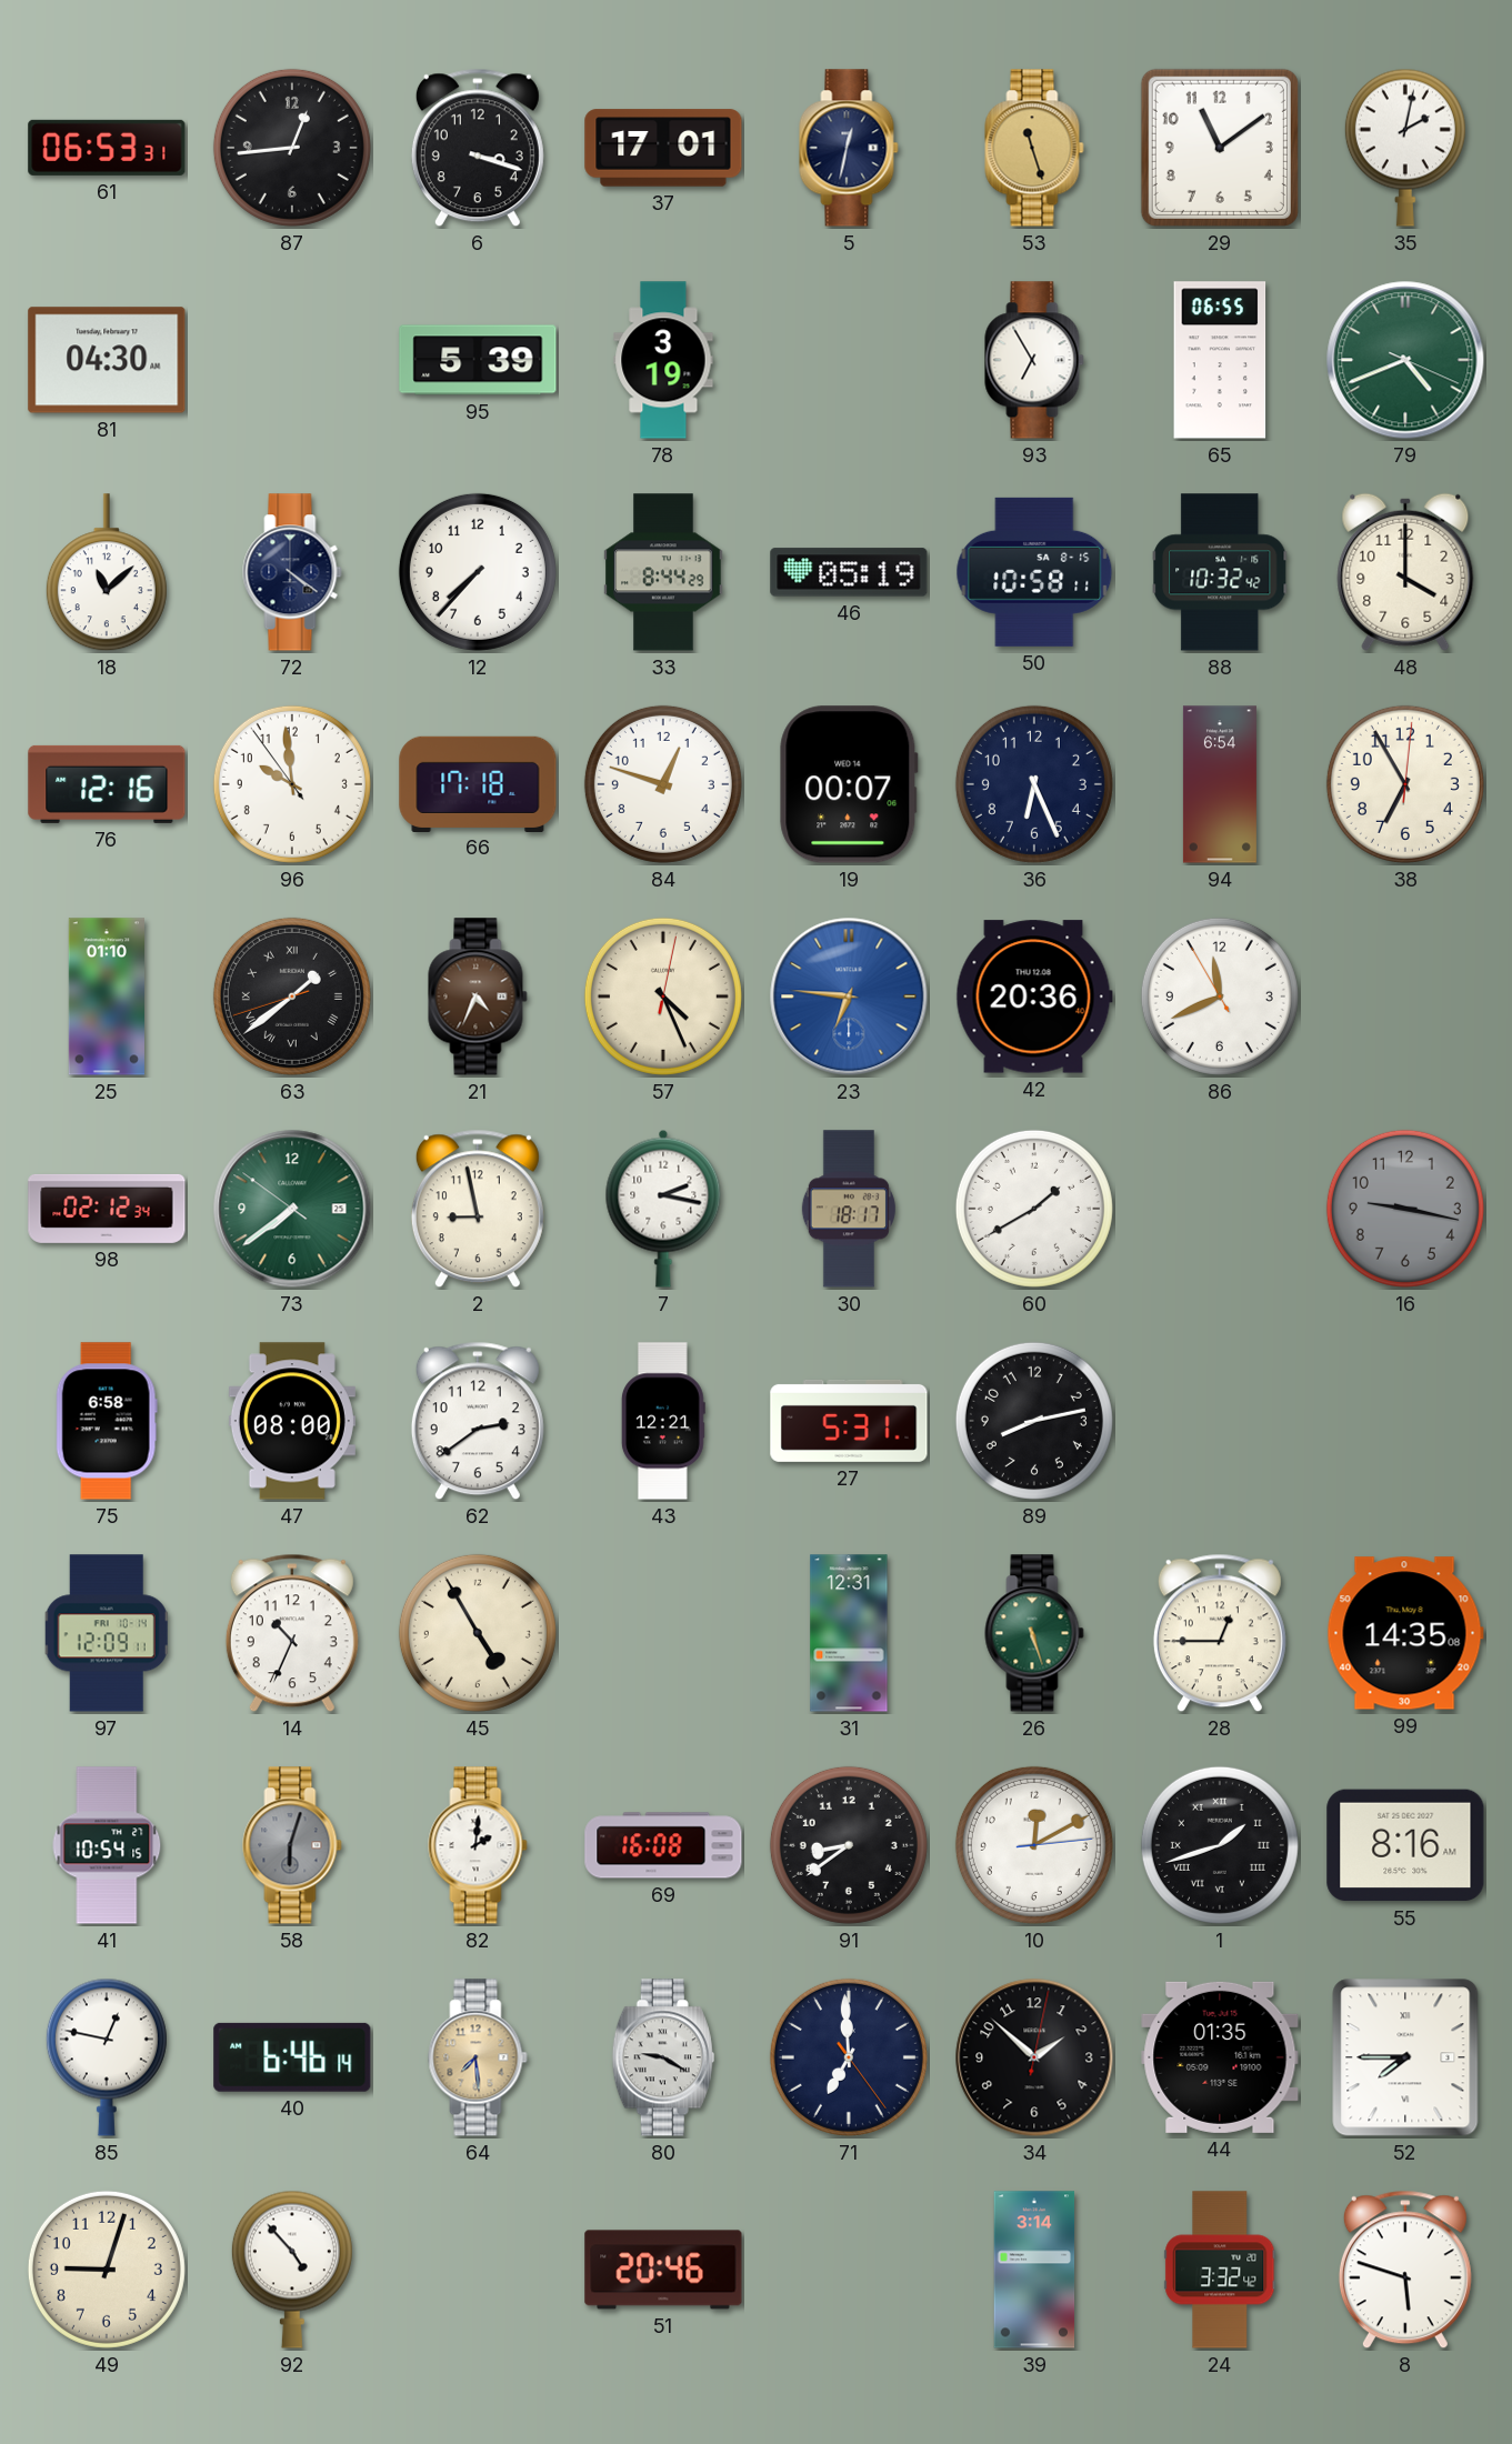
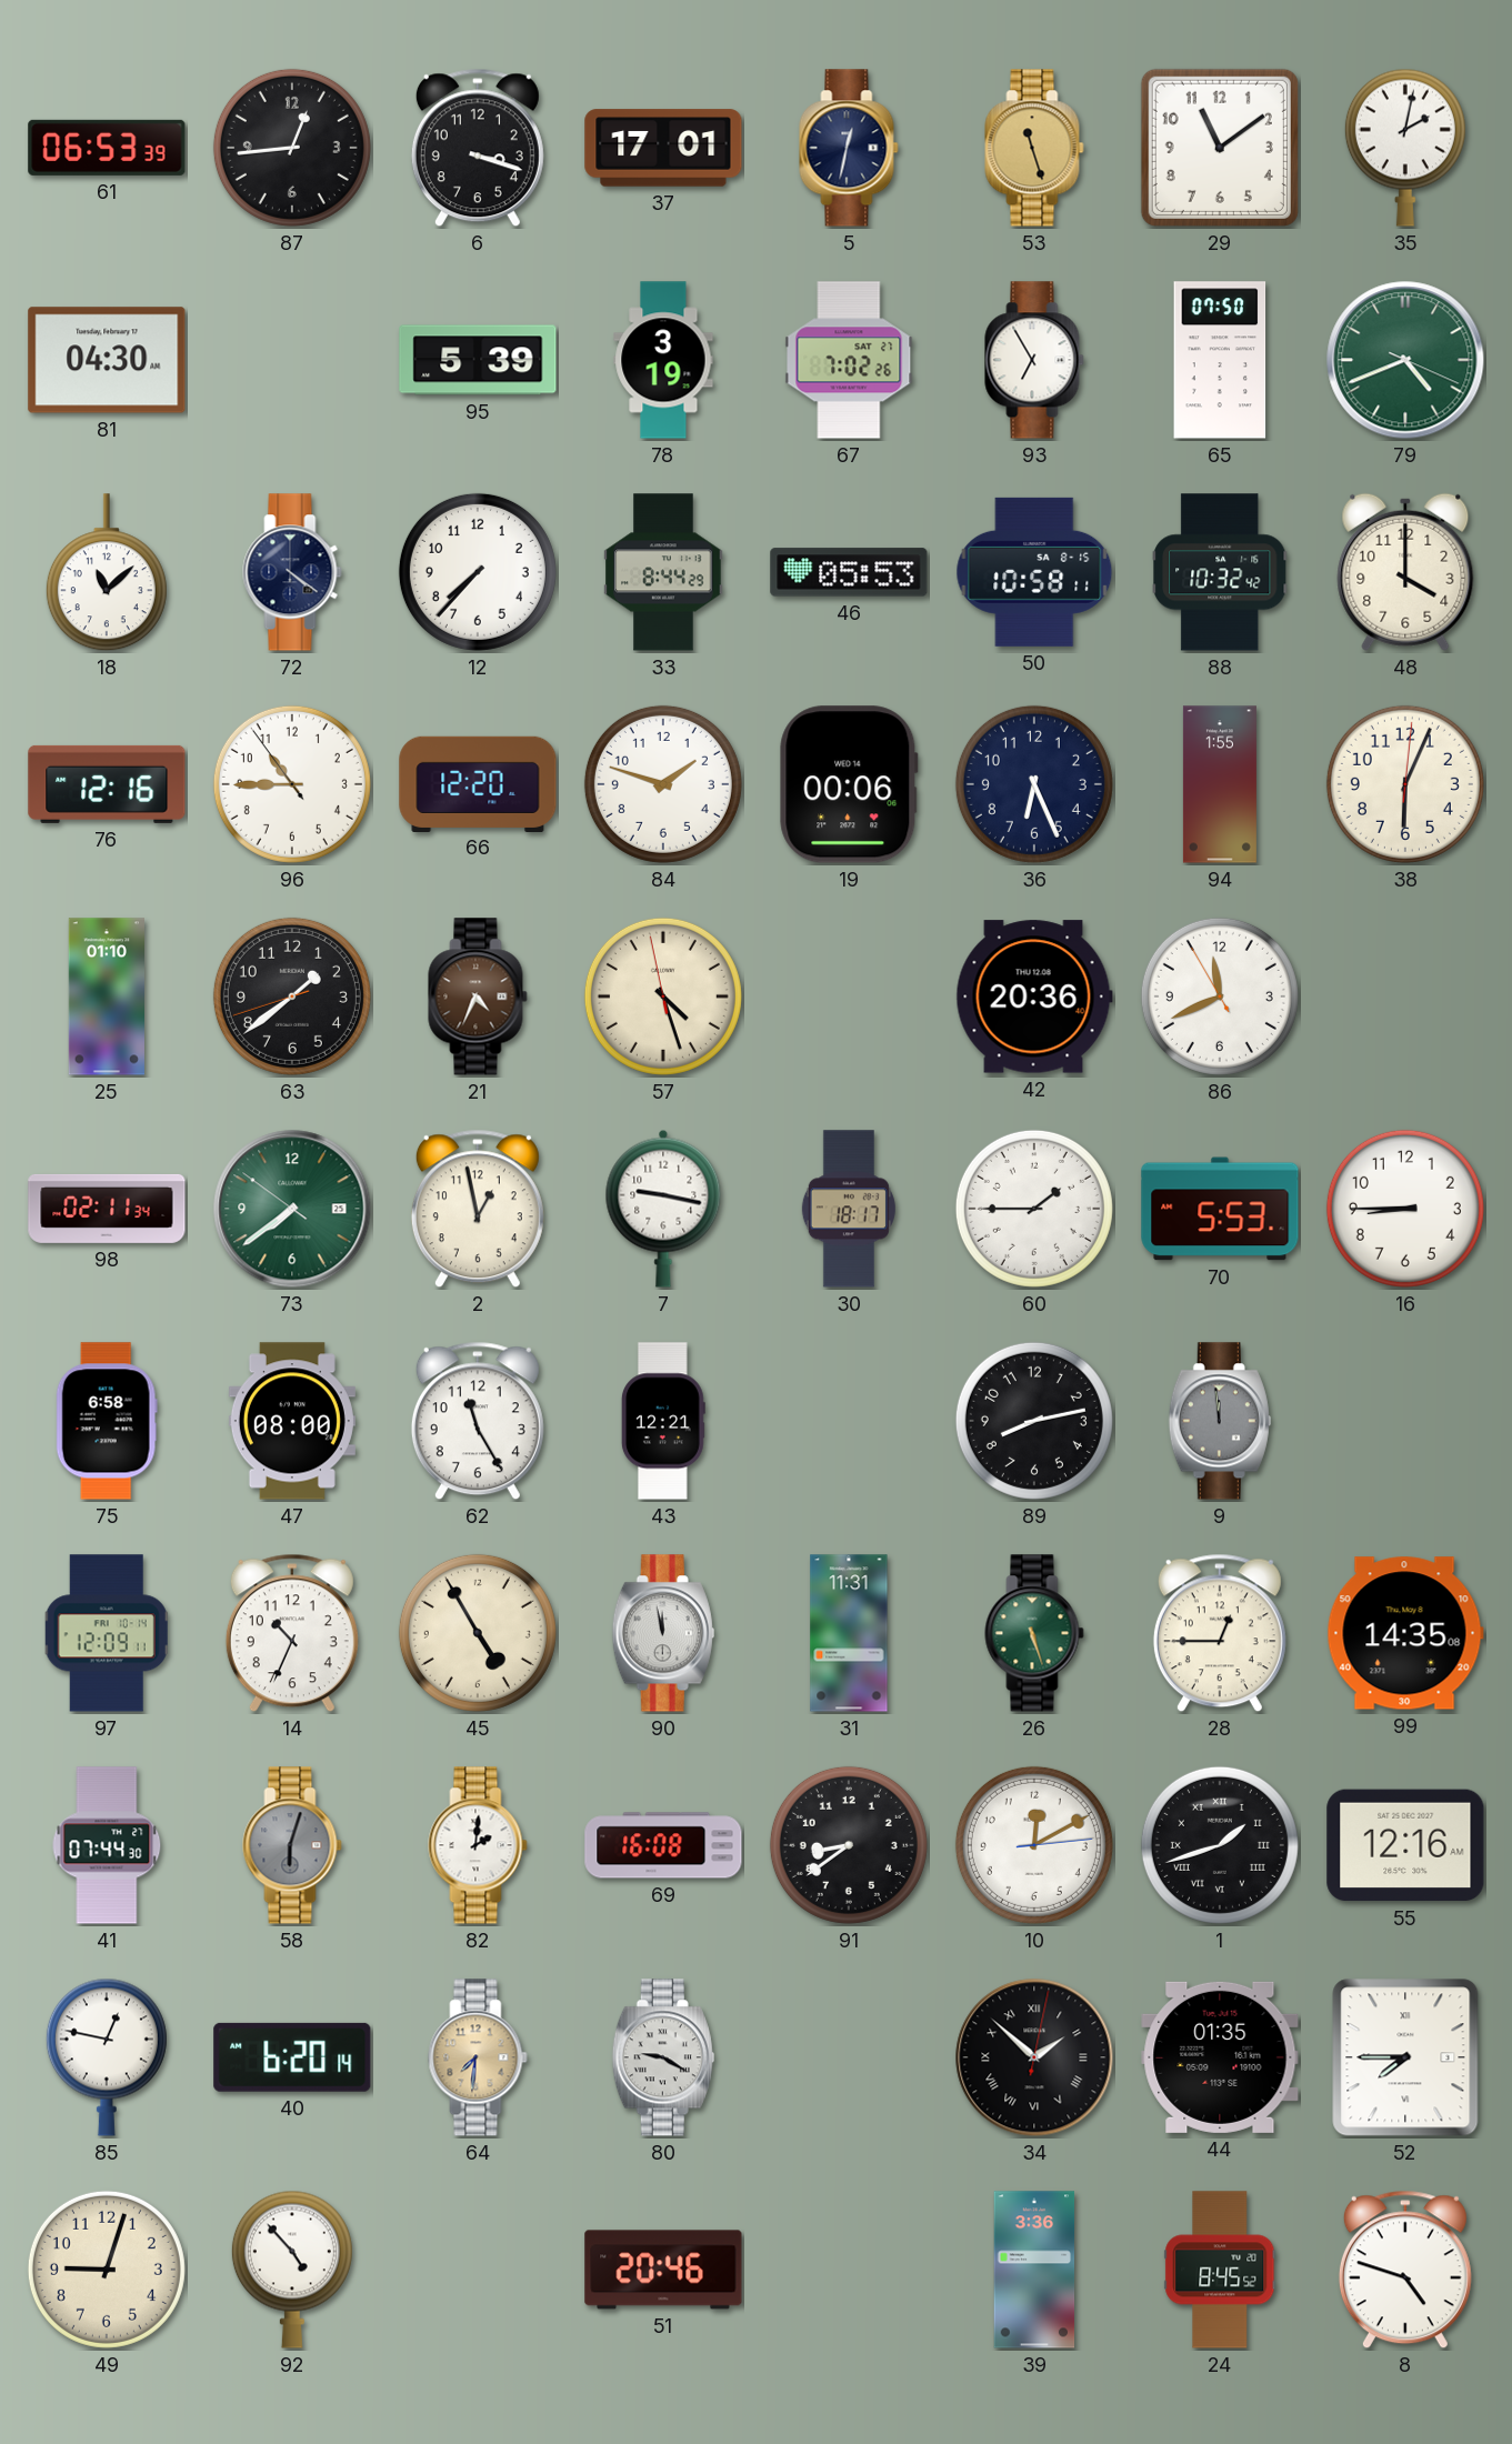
61: 06:53:31 -> 06:53:39 (107, 148)
67: none -> 7:02 (849, 360)
65: 06:55 -> 07:50 (1220, 360)
46: 05:19 -> 05:53 (849, 572)
96: 9:58 -> 10:44 (292, 784)
66: 17:18 -> 12:20 (478, 783)
84: 12:48 -> 1:48 (663, 784)
19: 00:07 -> 00:06 (849, 784)
94: 6:54 -> 1:55 (1220, 784)
38: 6:55 -> 6:04 (1405, 784)
63 numerals: Roman -> Arabic (292, 996)
57: 4:26:02 -> 4:26:58 (663, 996)
23: 6:46 -> none (849, 996)
98: 02:12 -> 02:11 (107, 1209)
2: 8:58 -> 12:58 (478, 1209)
7: 2:17 -> 9:17 (663, 1209)
60: 1:40 -> 1:45 (1034, 1209)
70: none -> 5:53 (1220, 1209)
16: 9:17 -> 8:45 (1405, 1209)
16 dial: grey -> white (1405, 1209)
62: 2:39 -> 11:25 (478, 1421)
27: 5:31 -> none (849, 1421)
9: none -> 11:59 (1220, 1421)
90: none -> 11:58 (663, 1633)
31: 12:31 -> 11:31 (849, 1633)
41: 10:54 -> 07:44 (107, 1845)
55: 8:16 -> 12:16 (1405, 1845)
40: 6:46 -> 6:20 (292, 2057)
64: 7:29 -> 7:31 (478, 2057)
71: 6:59 -> none (849, 2057)
34 numerals: Arabic -> Roman (1034, 2057)
39: 3:14 -> 3:36 (1034, 2270)
24: 3:32 -> 8:45 (1220, 2270)
8: 5:48 -> 4:48 (1405, 2270)
